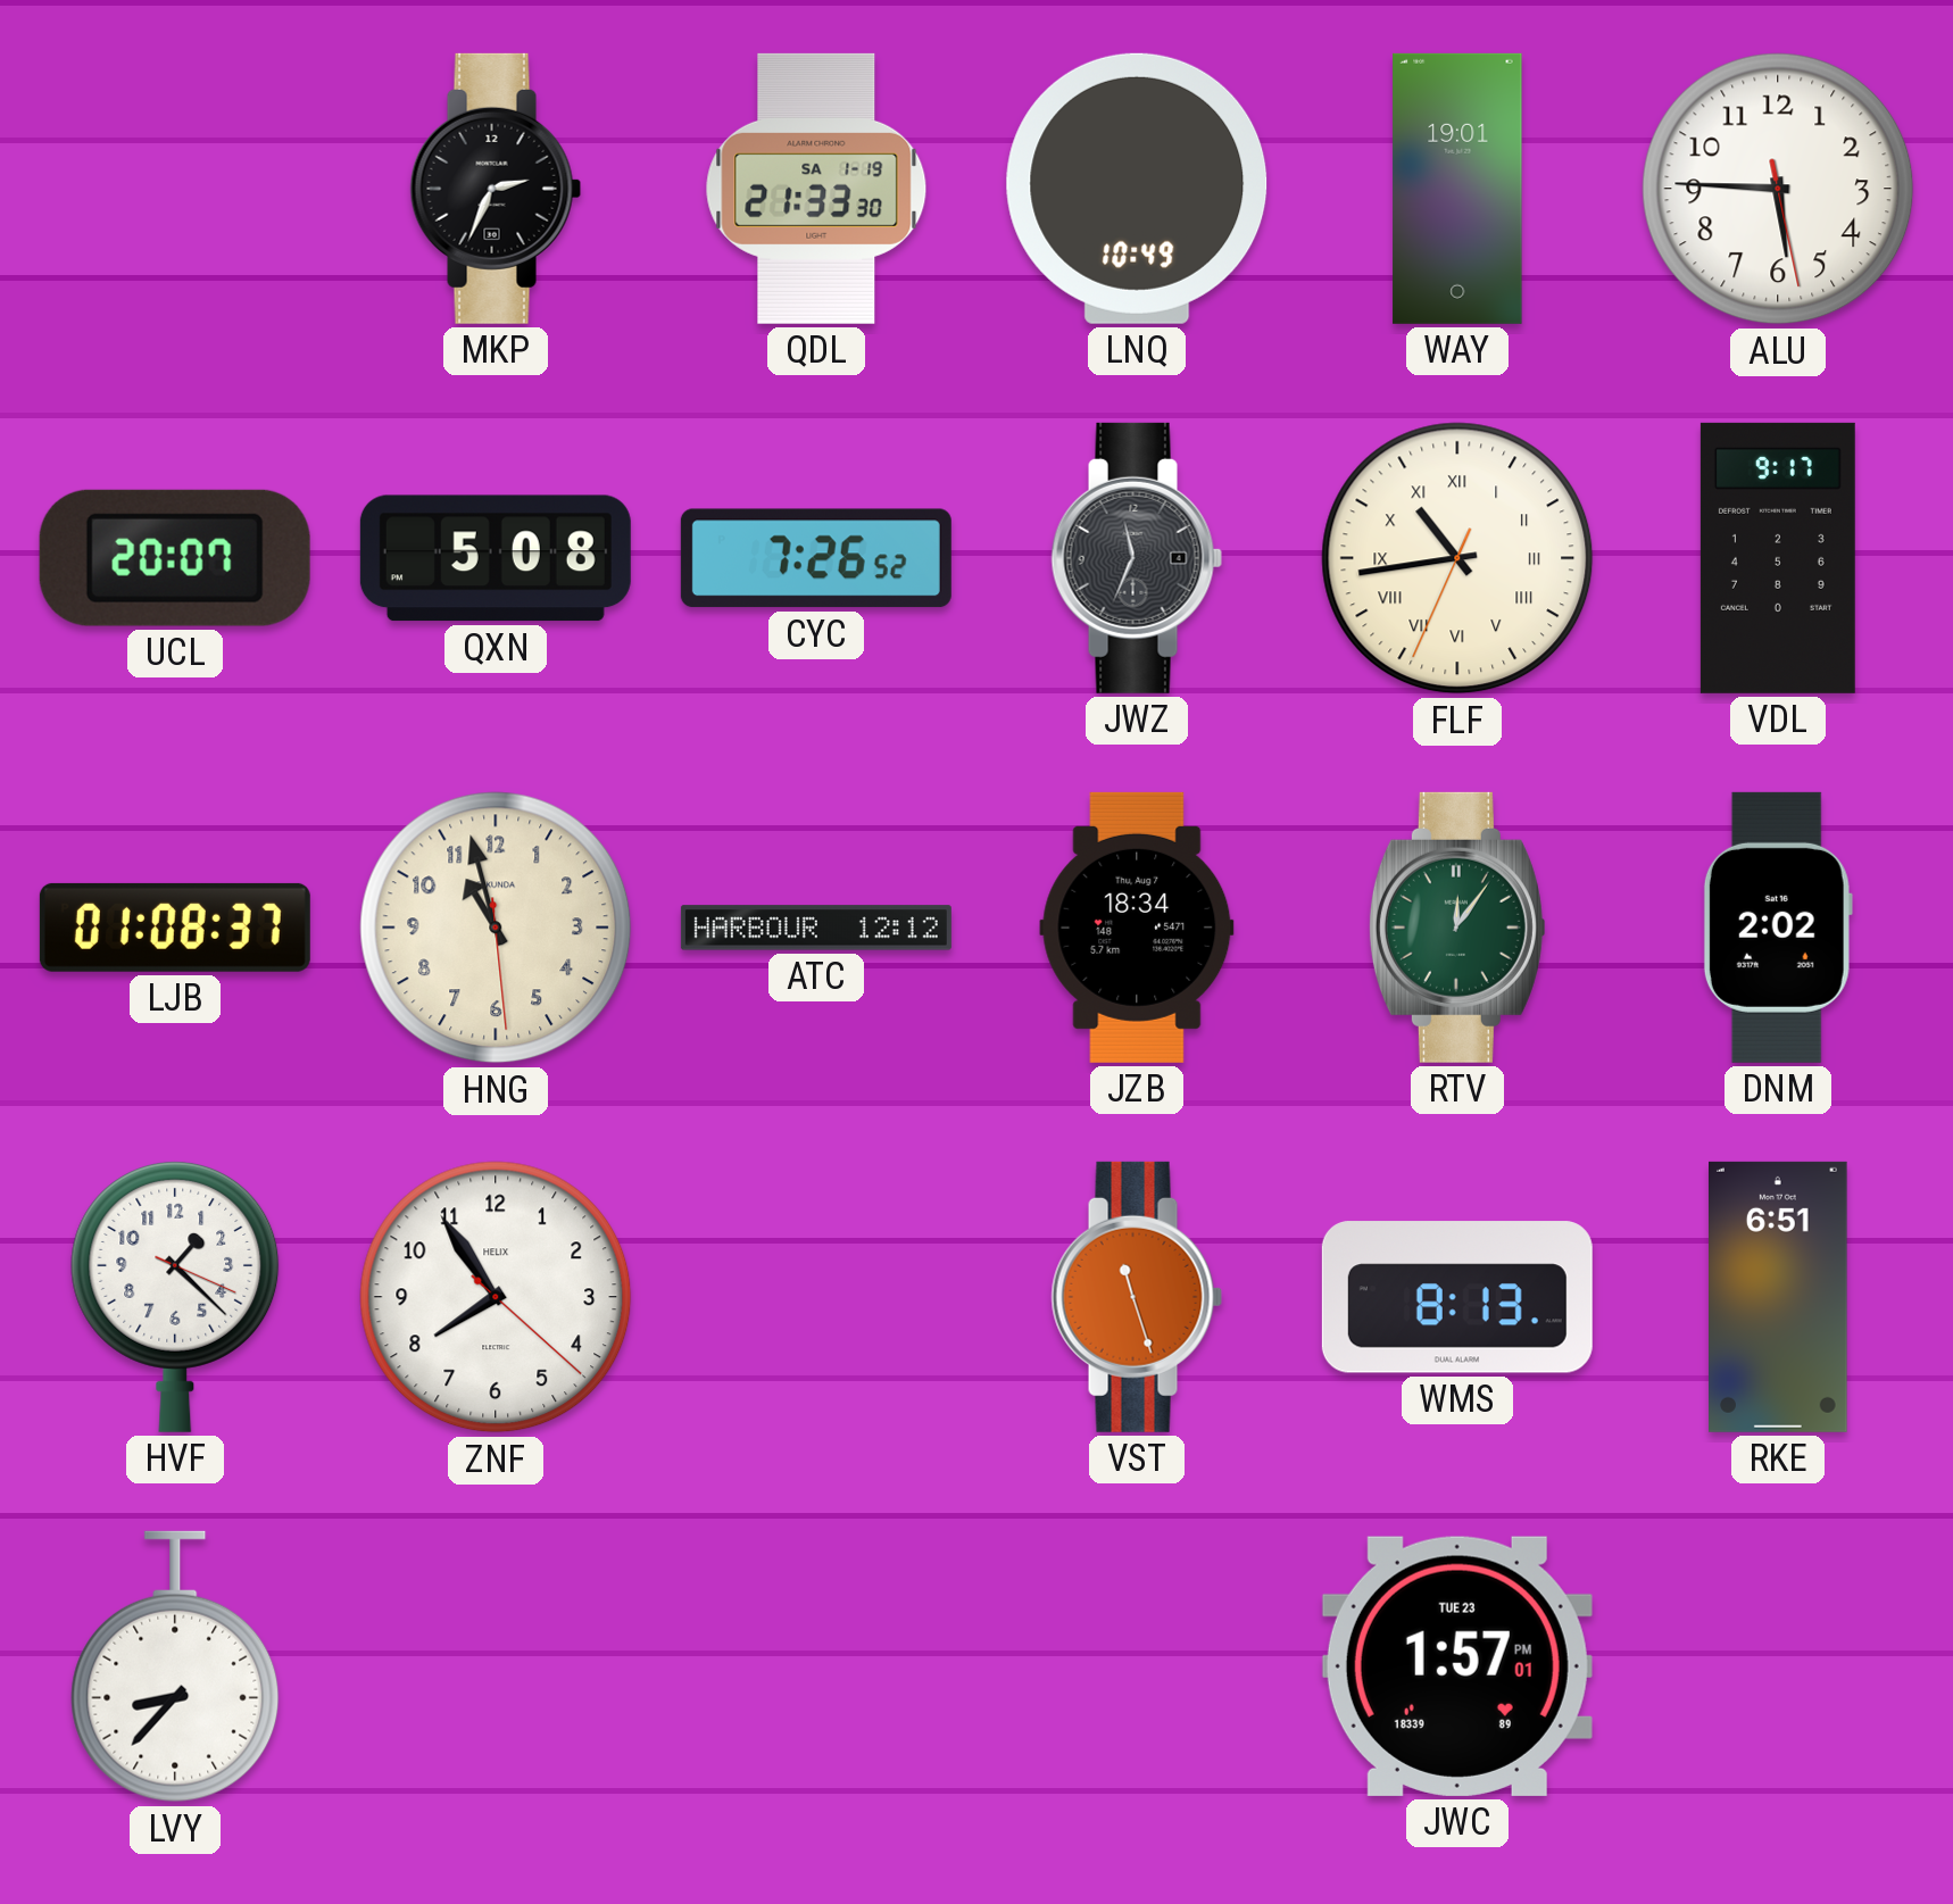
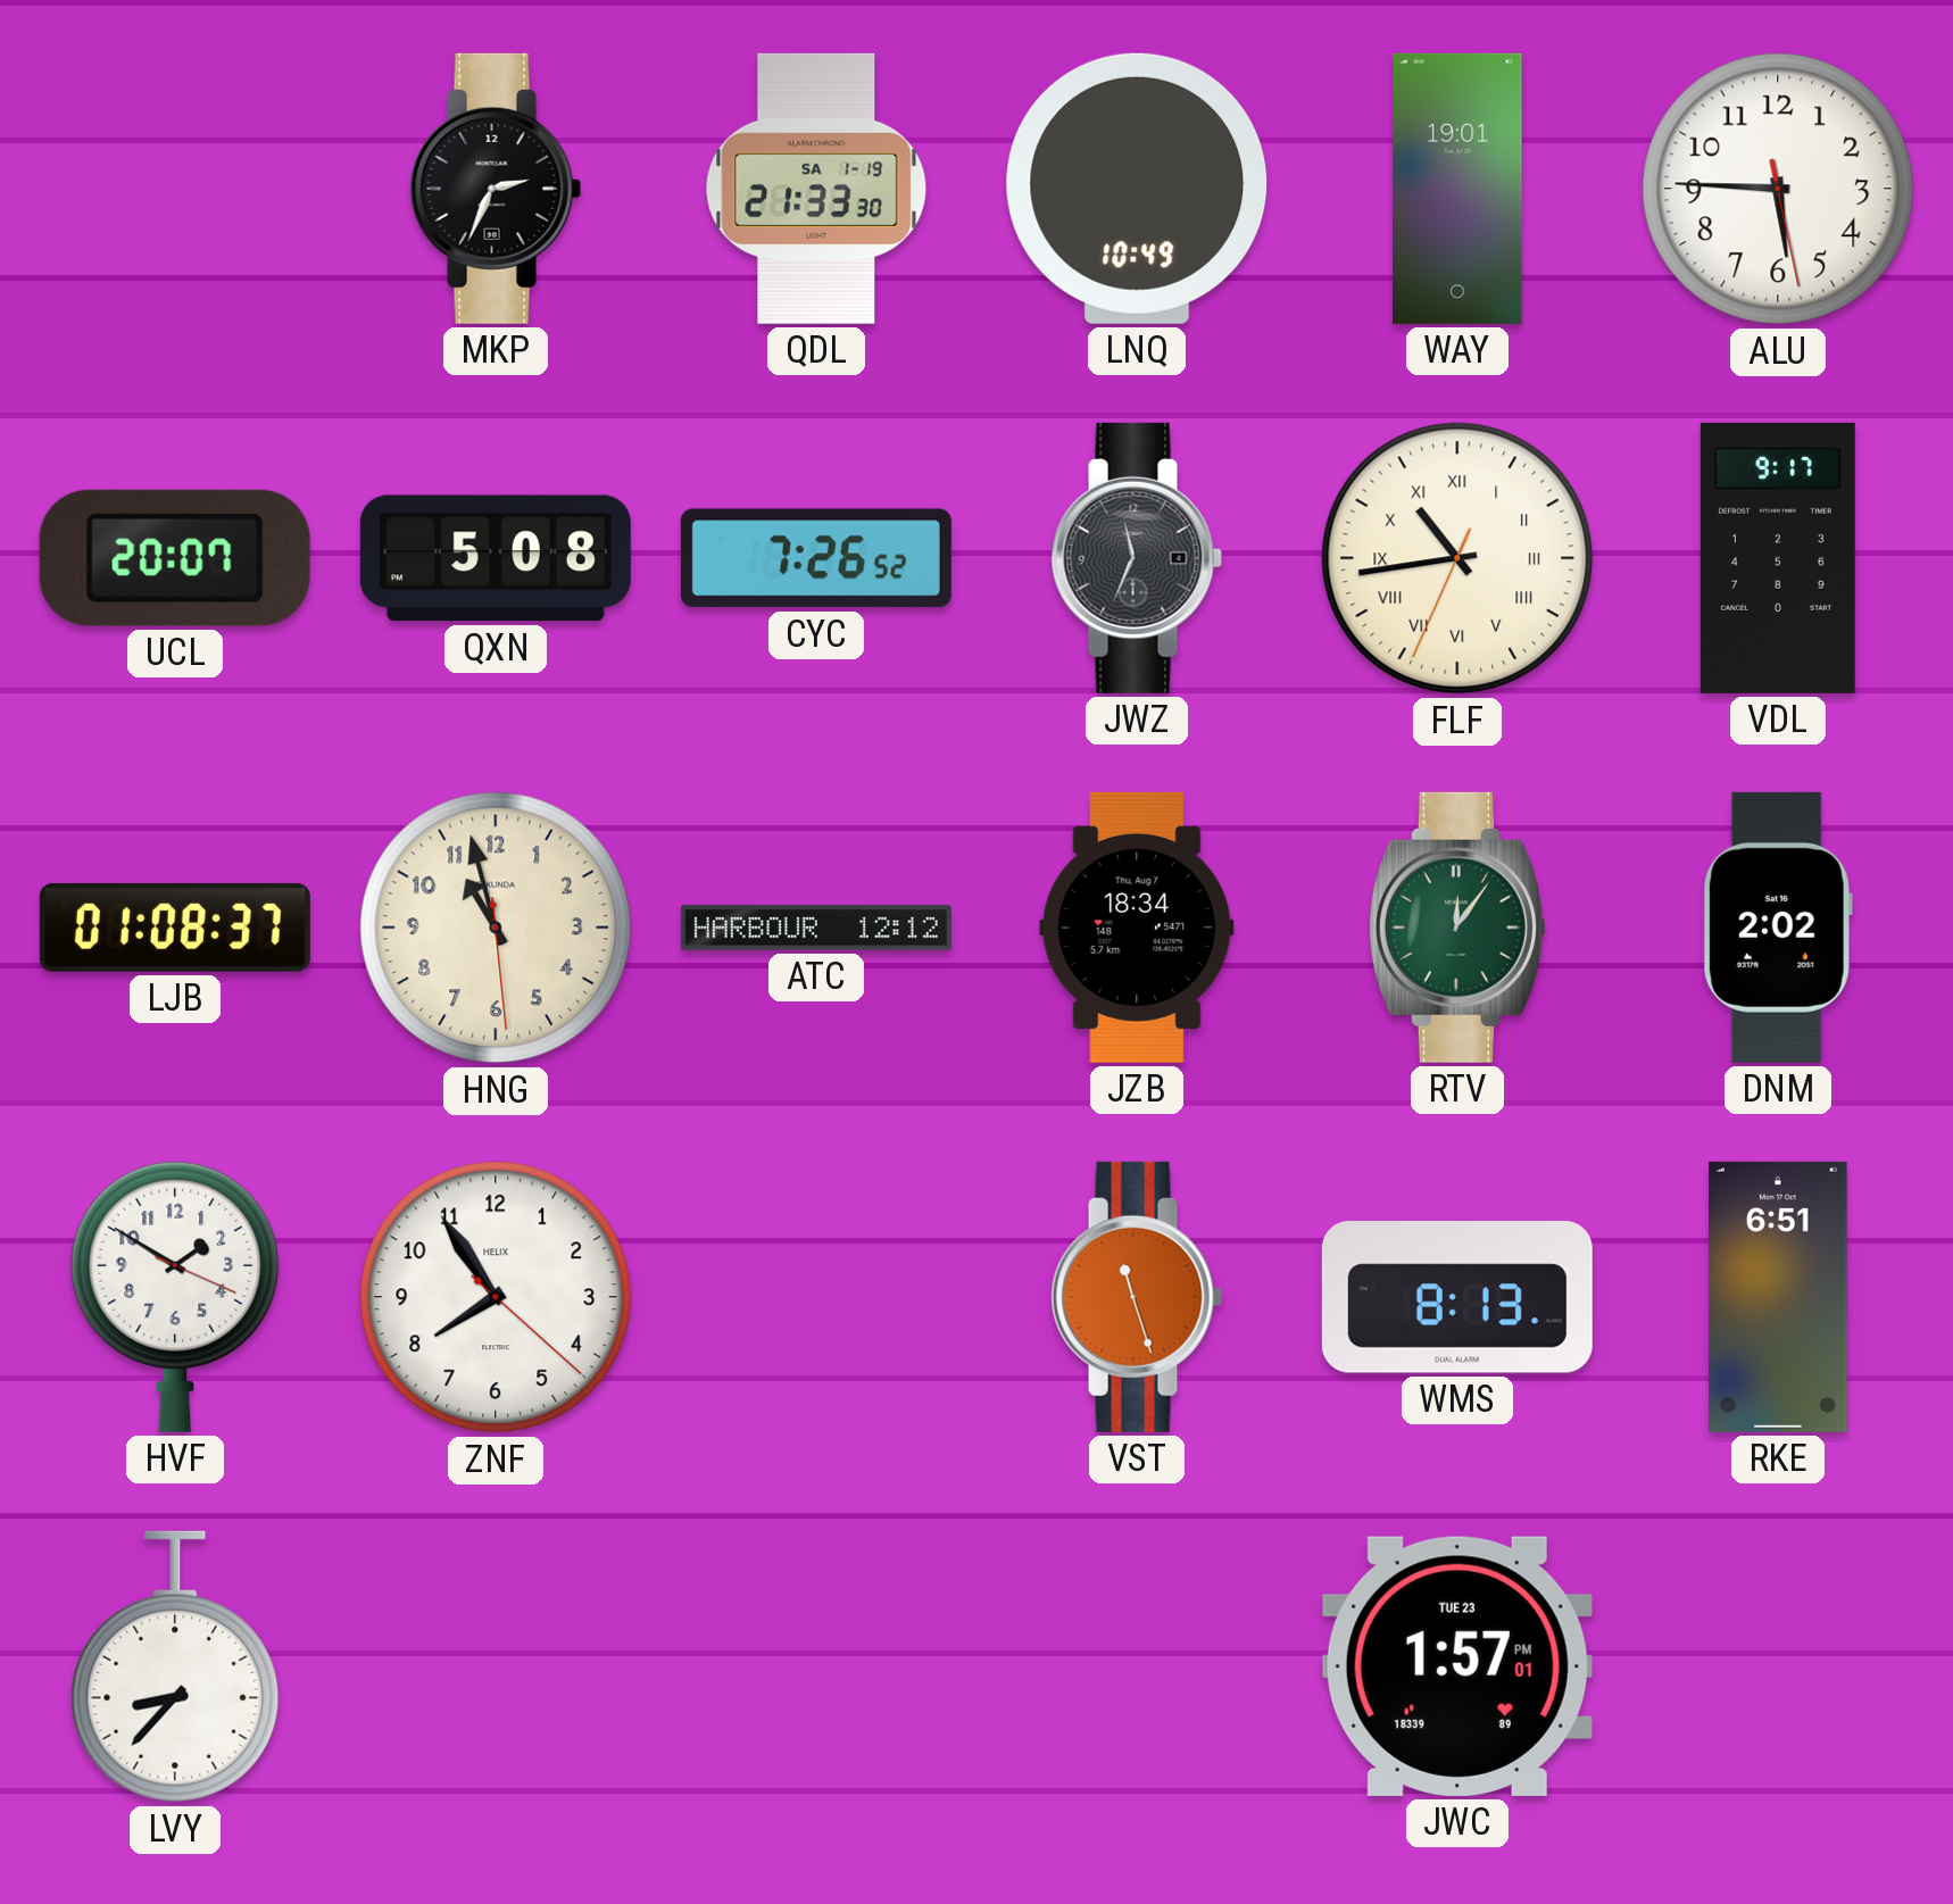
HVF: 1:22 -> 1:50 (175, 1296)
